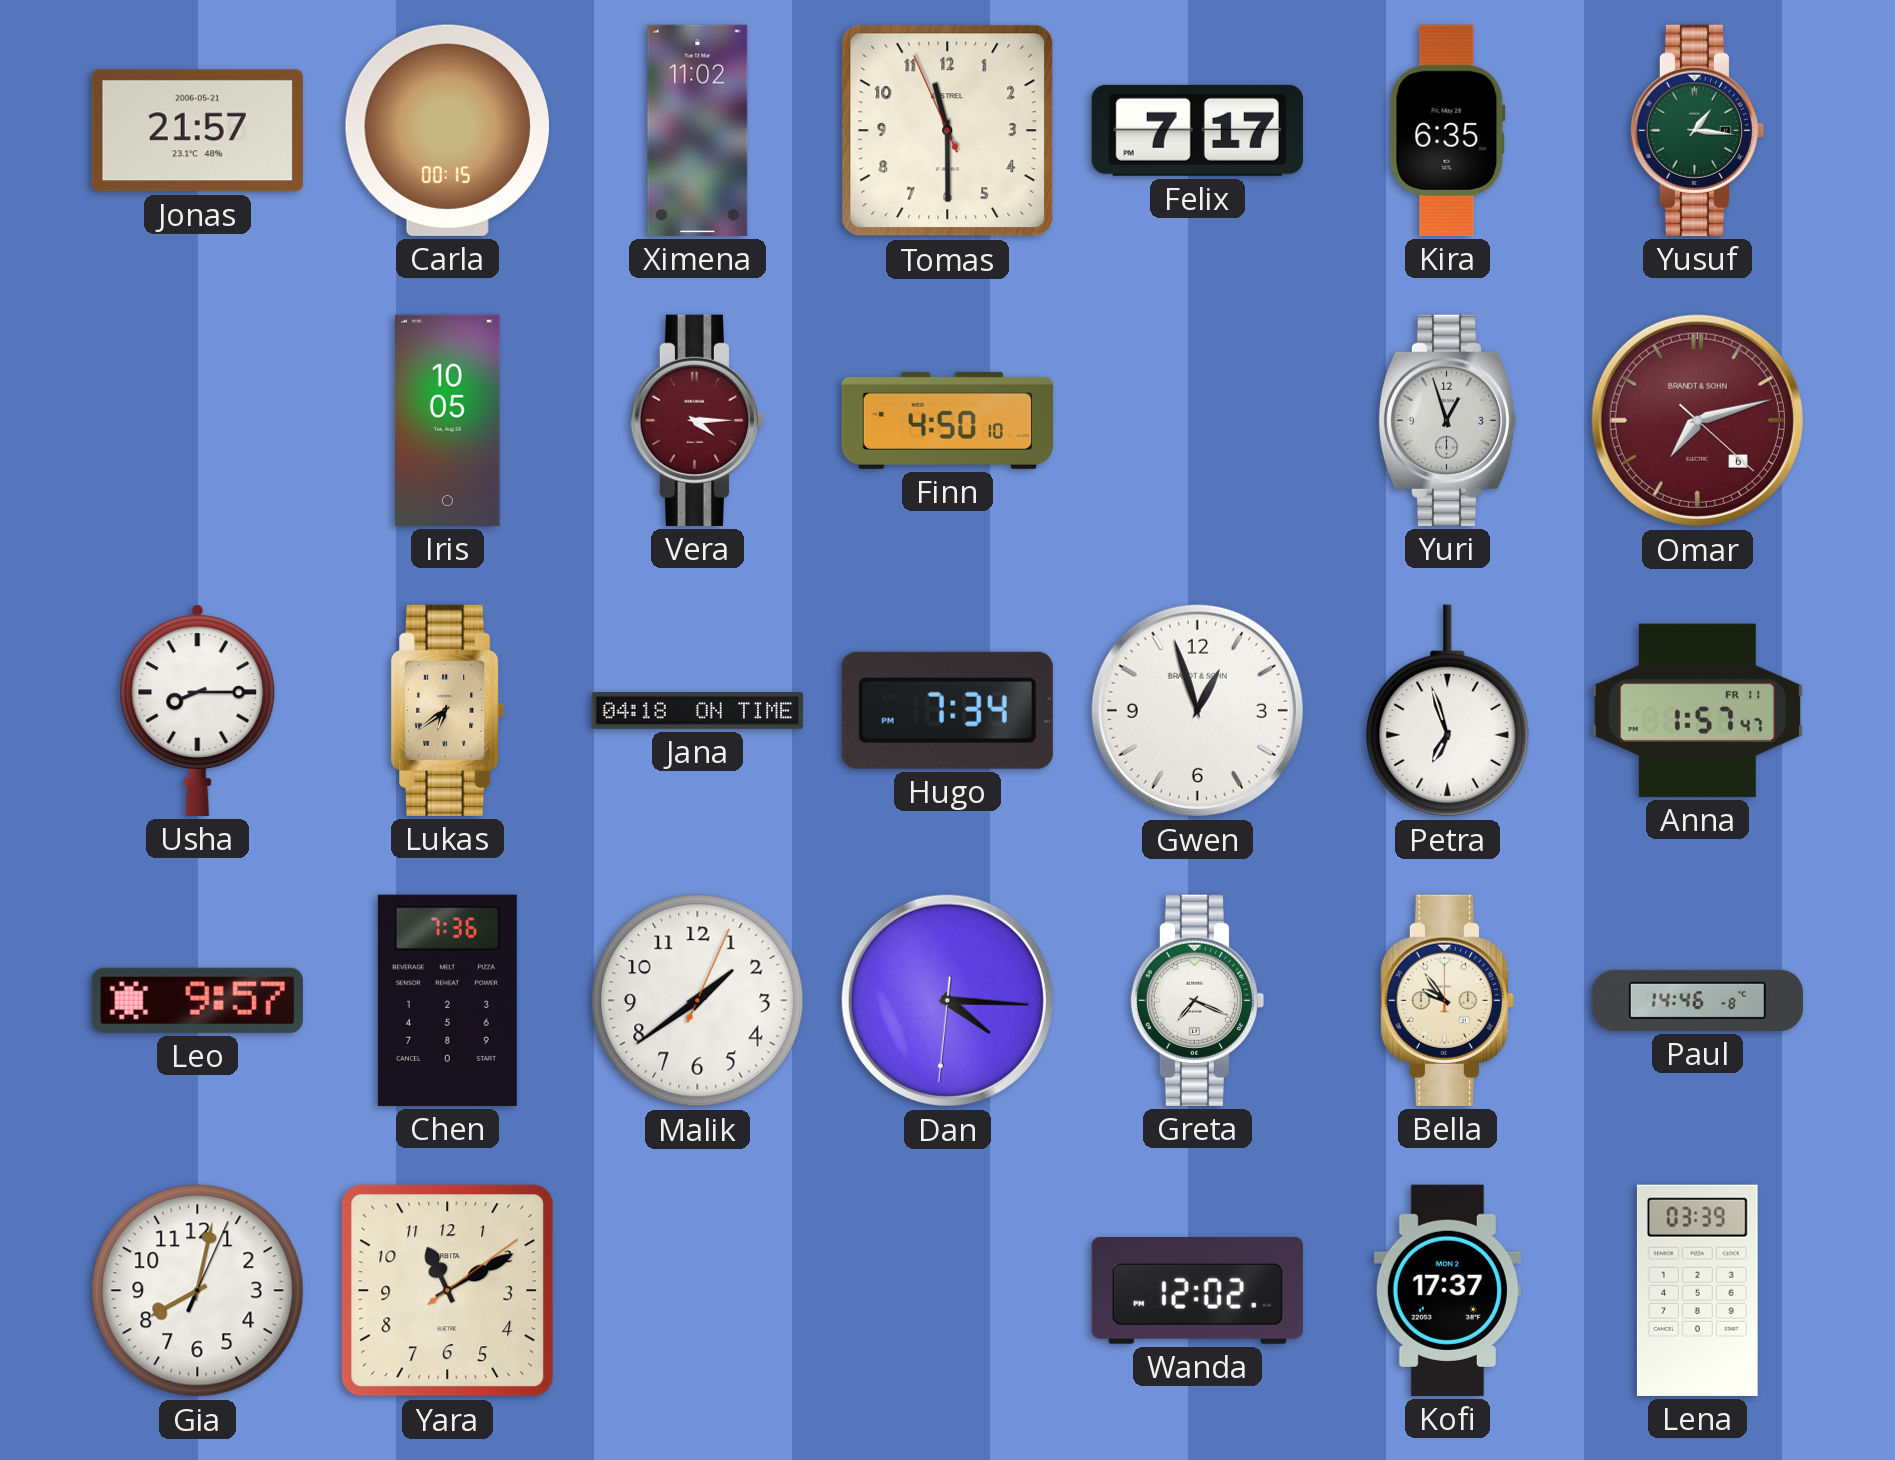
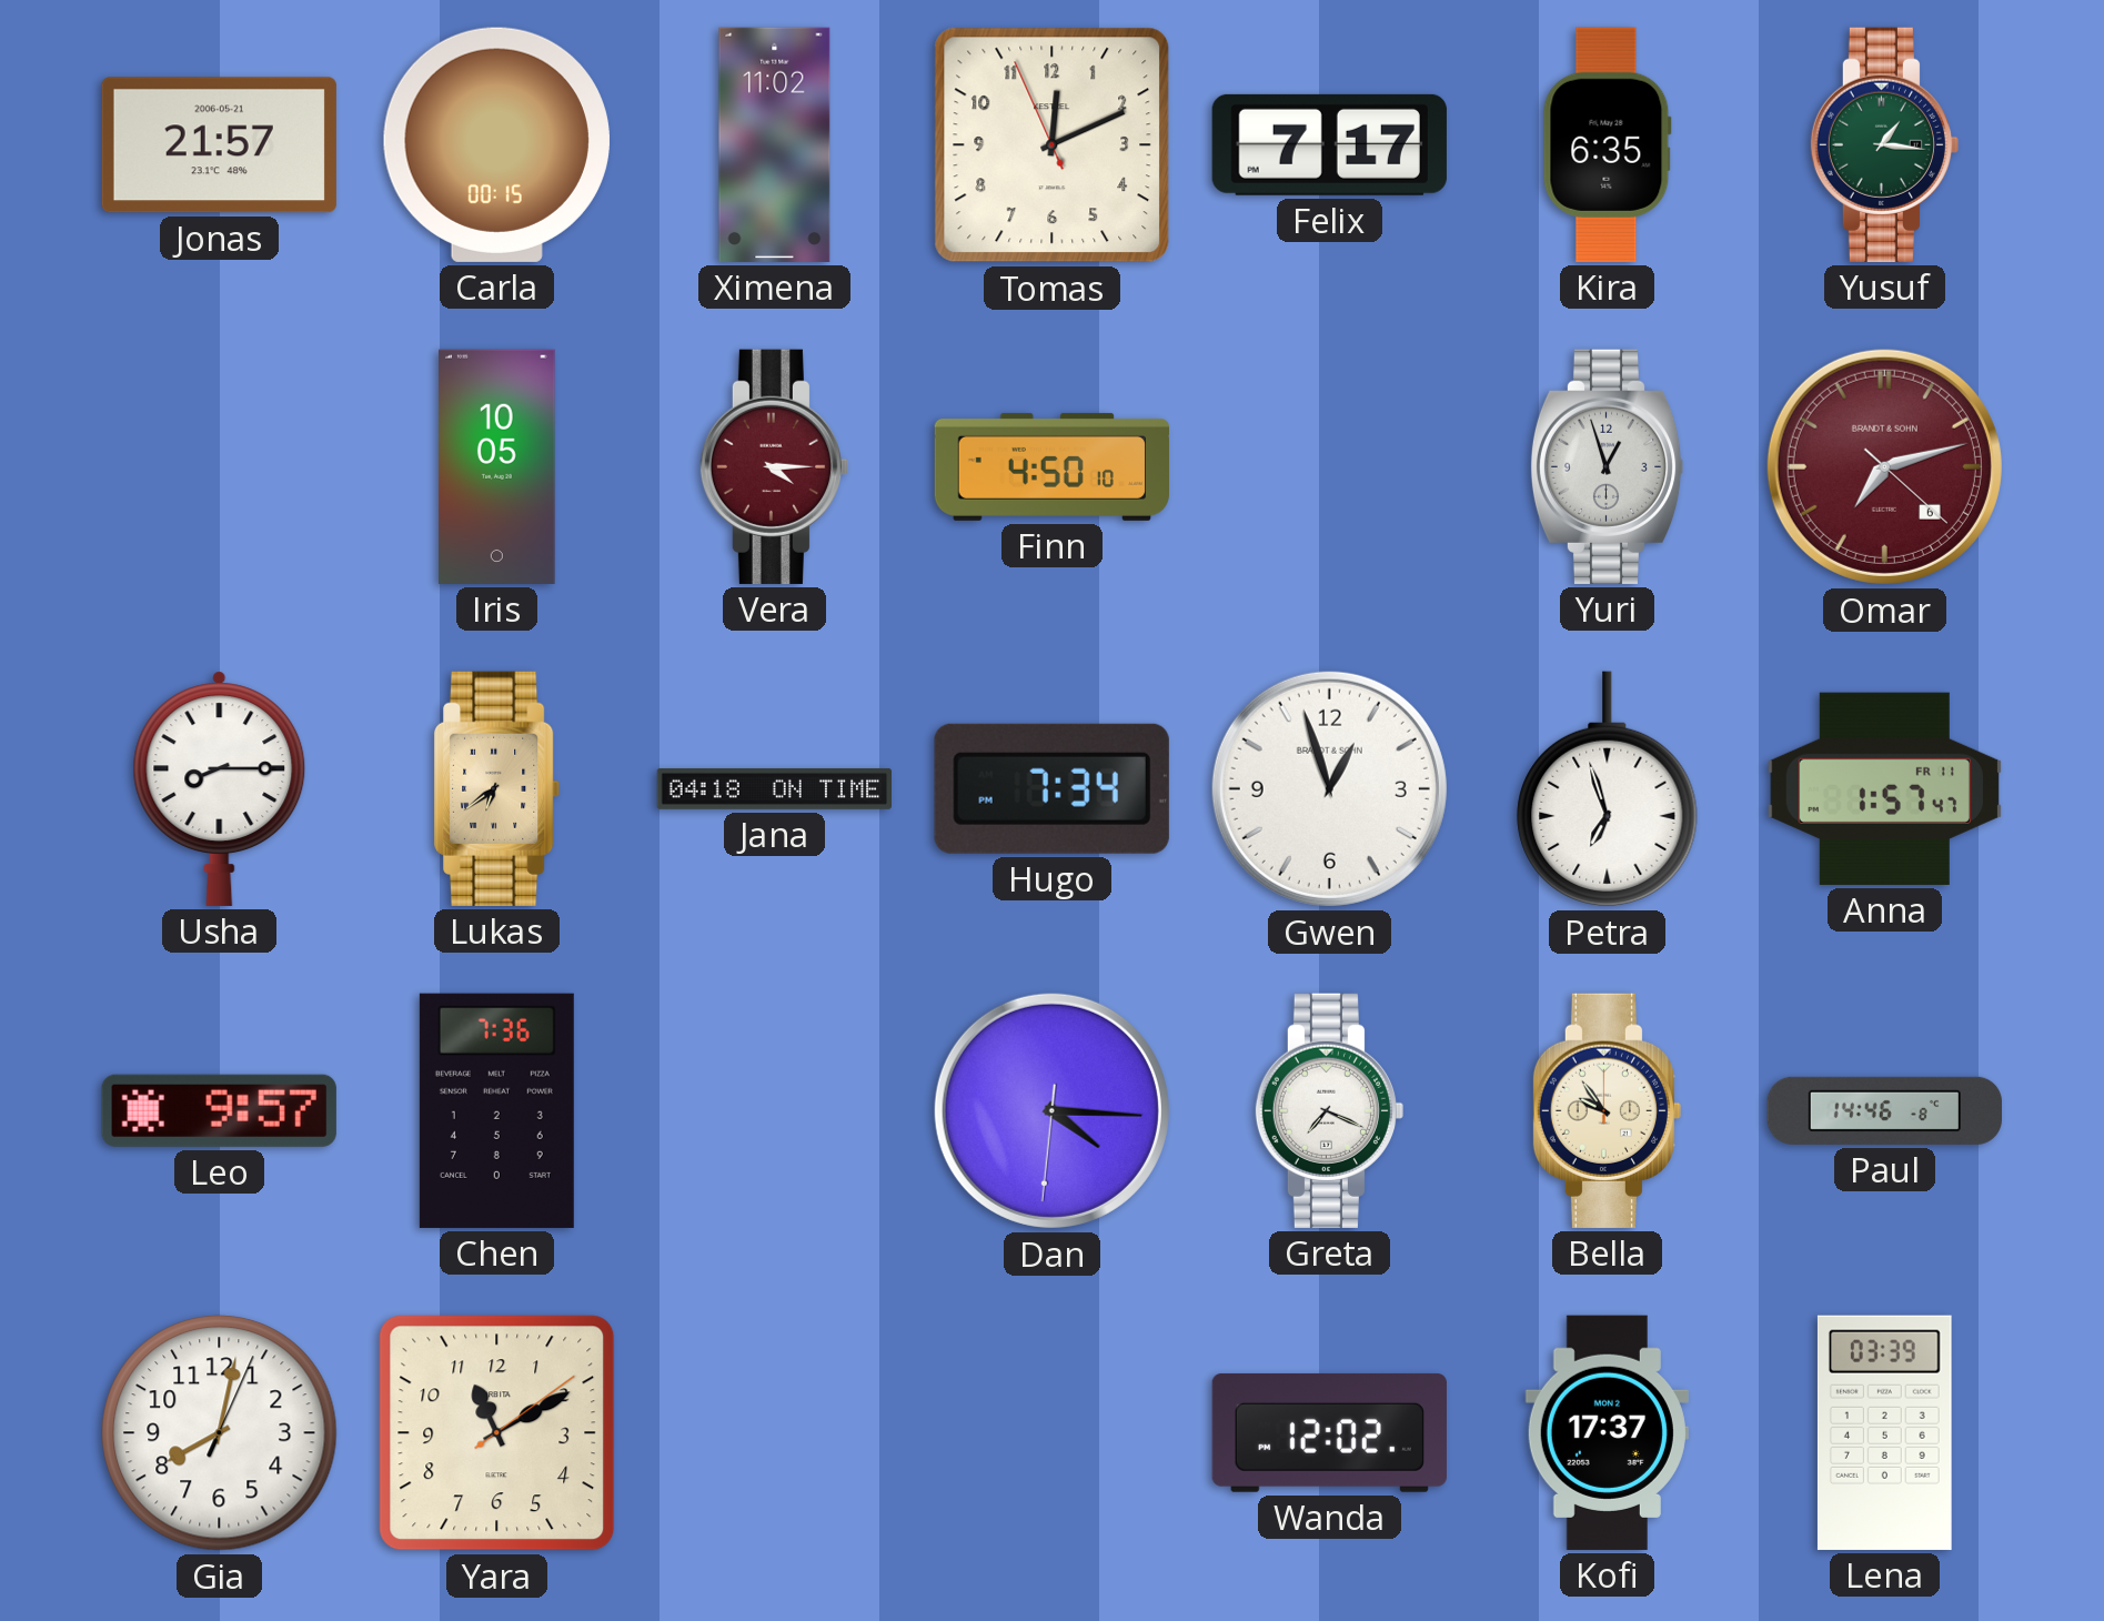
Tomas: 11:29 -> 12:10 (1053, 145)
Malik: 1:39 -> none (698, 1001)
